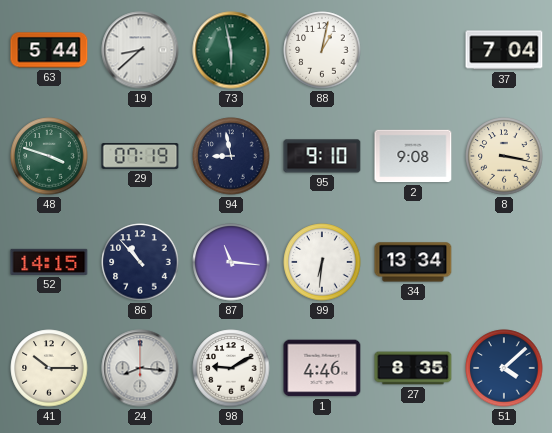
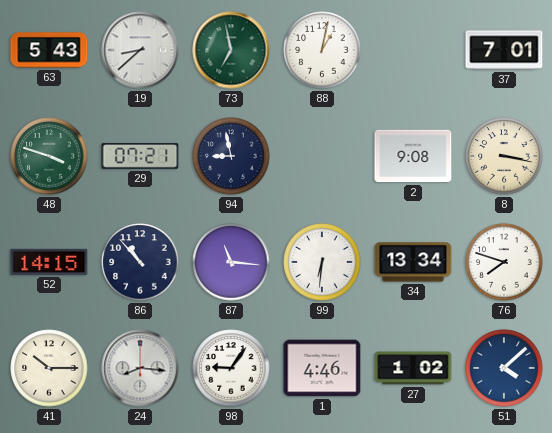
63: 5:44 -> 5:43 (49, 50)
73: 5:58 -> 6:58 (231, 50)
37: 7:04 -> 7:01 (504, 50)
29: 07:19 -> 07:21 (140, 157)
95: 9:10 -> none (322, 156)
76: none -> 7:48 (504, 262)
98: 9:10 -> 9:06 (231, 368)
27: 8:35 -> 1:02 (413, 368)
